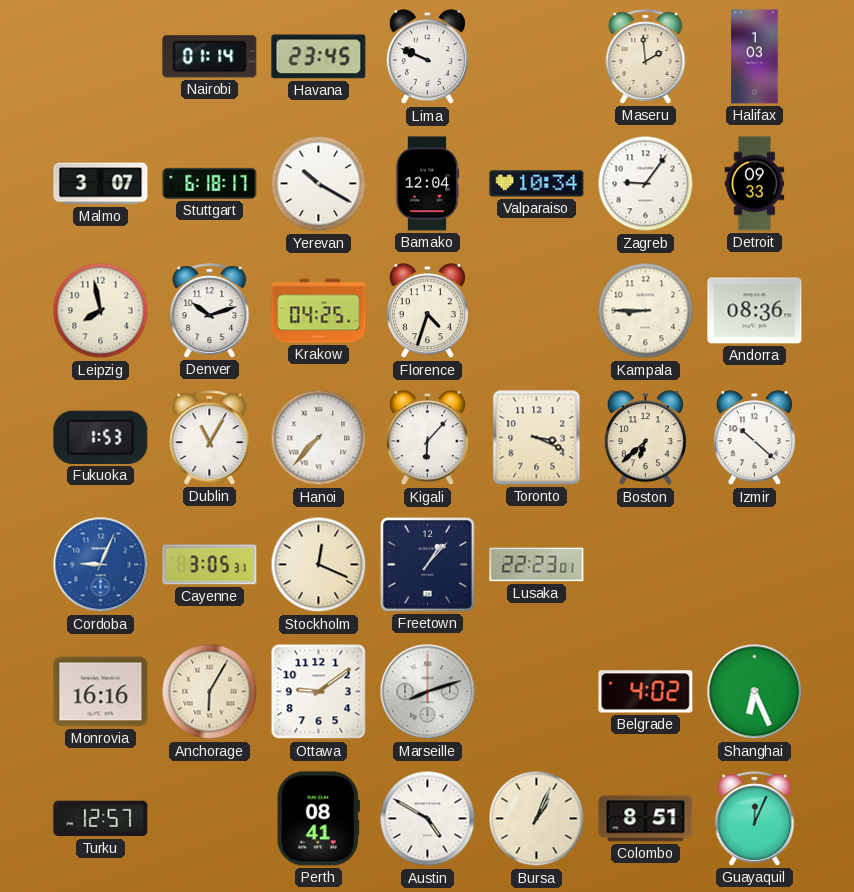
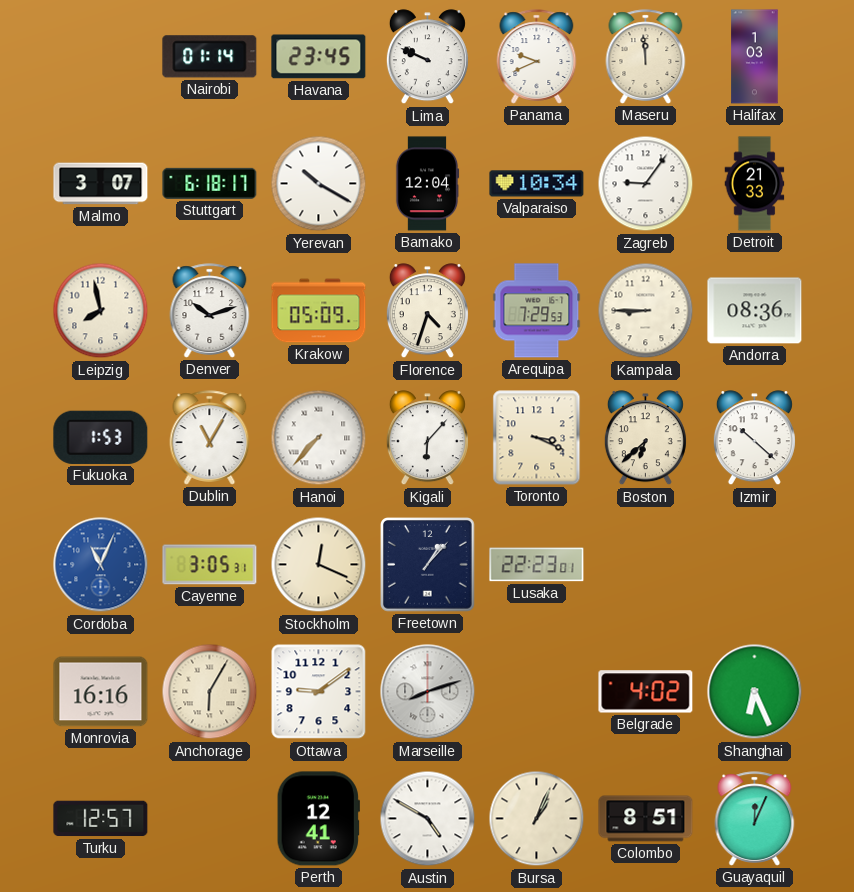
Panama: none -> 9:41 (537, 57)
Maseru: 1:59 -> 11:59 (646, 57)
Detroit: 09:33 -> 21:33 (755, 184)
Krakow: 04:25 -> 05:09 (319, 311)
Arequipa: none -> 7:29 (537, 311)
Cordoba: 9:04 -> 11:04 (101, 565)
Perth: 08:41 -> 12:41 (318, 819)
